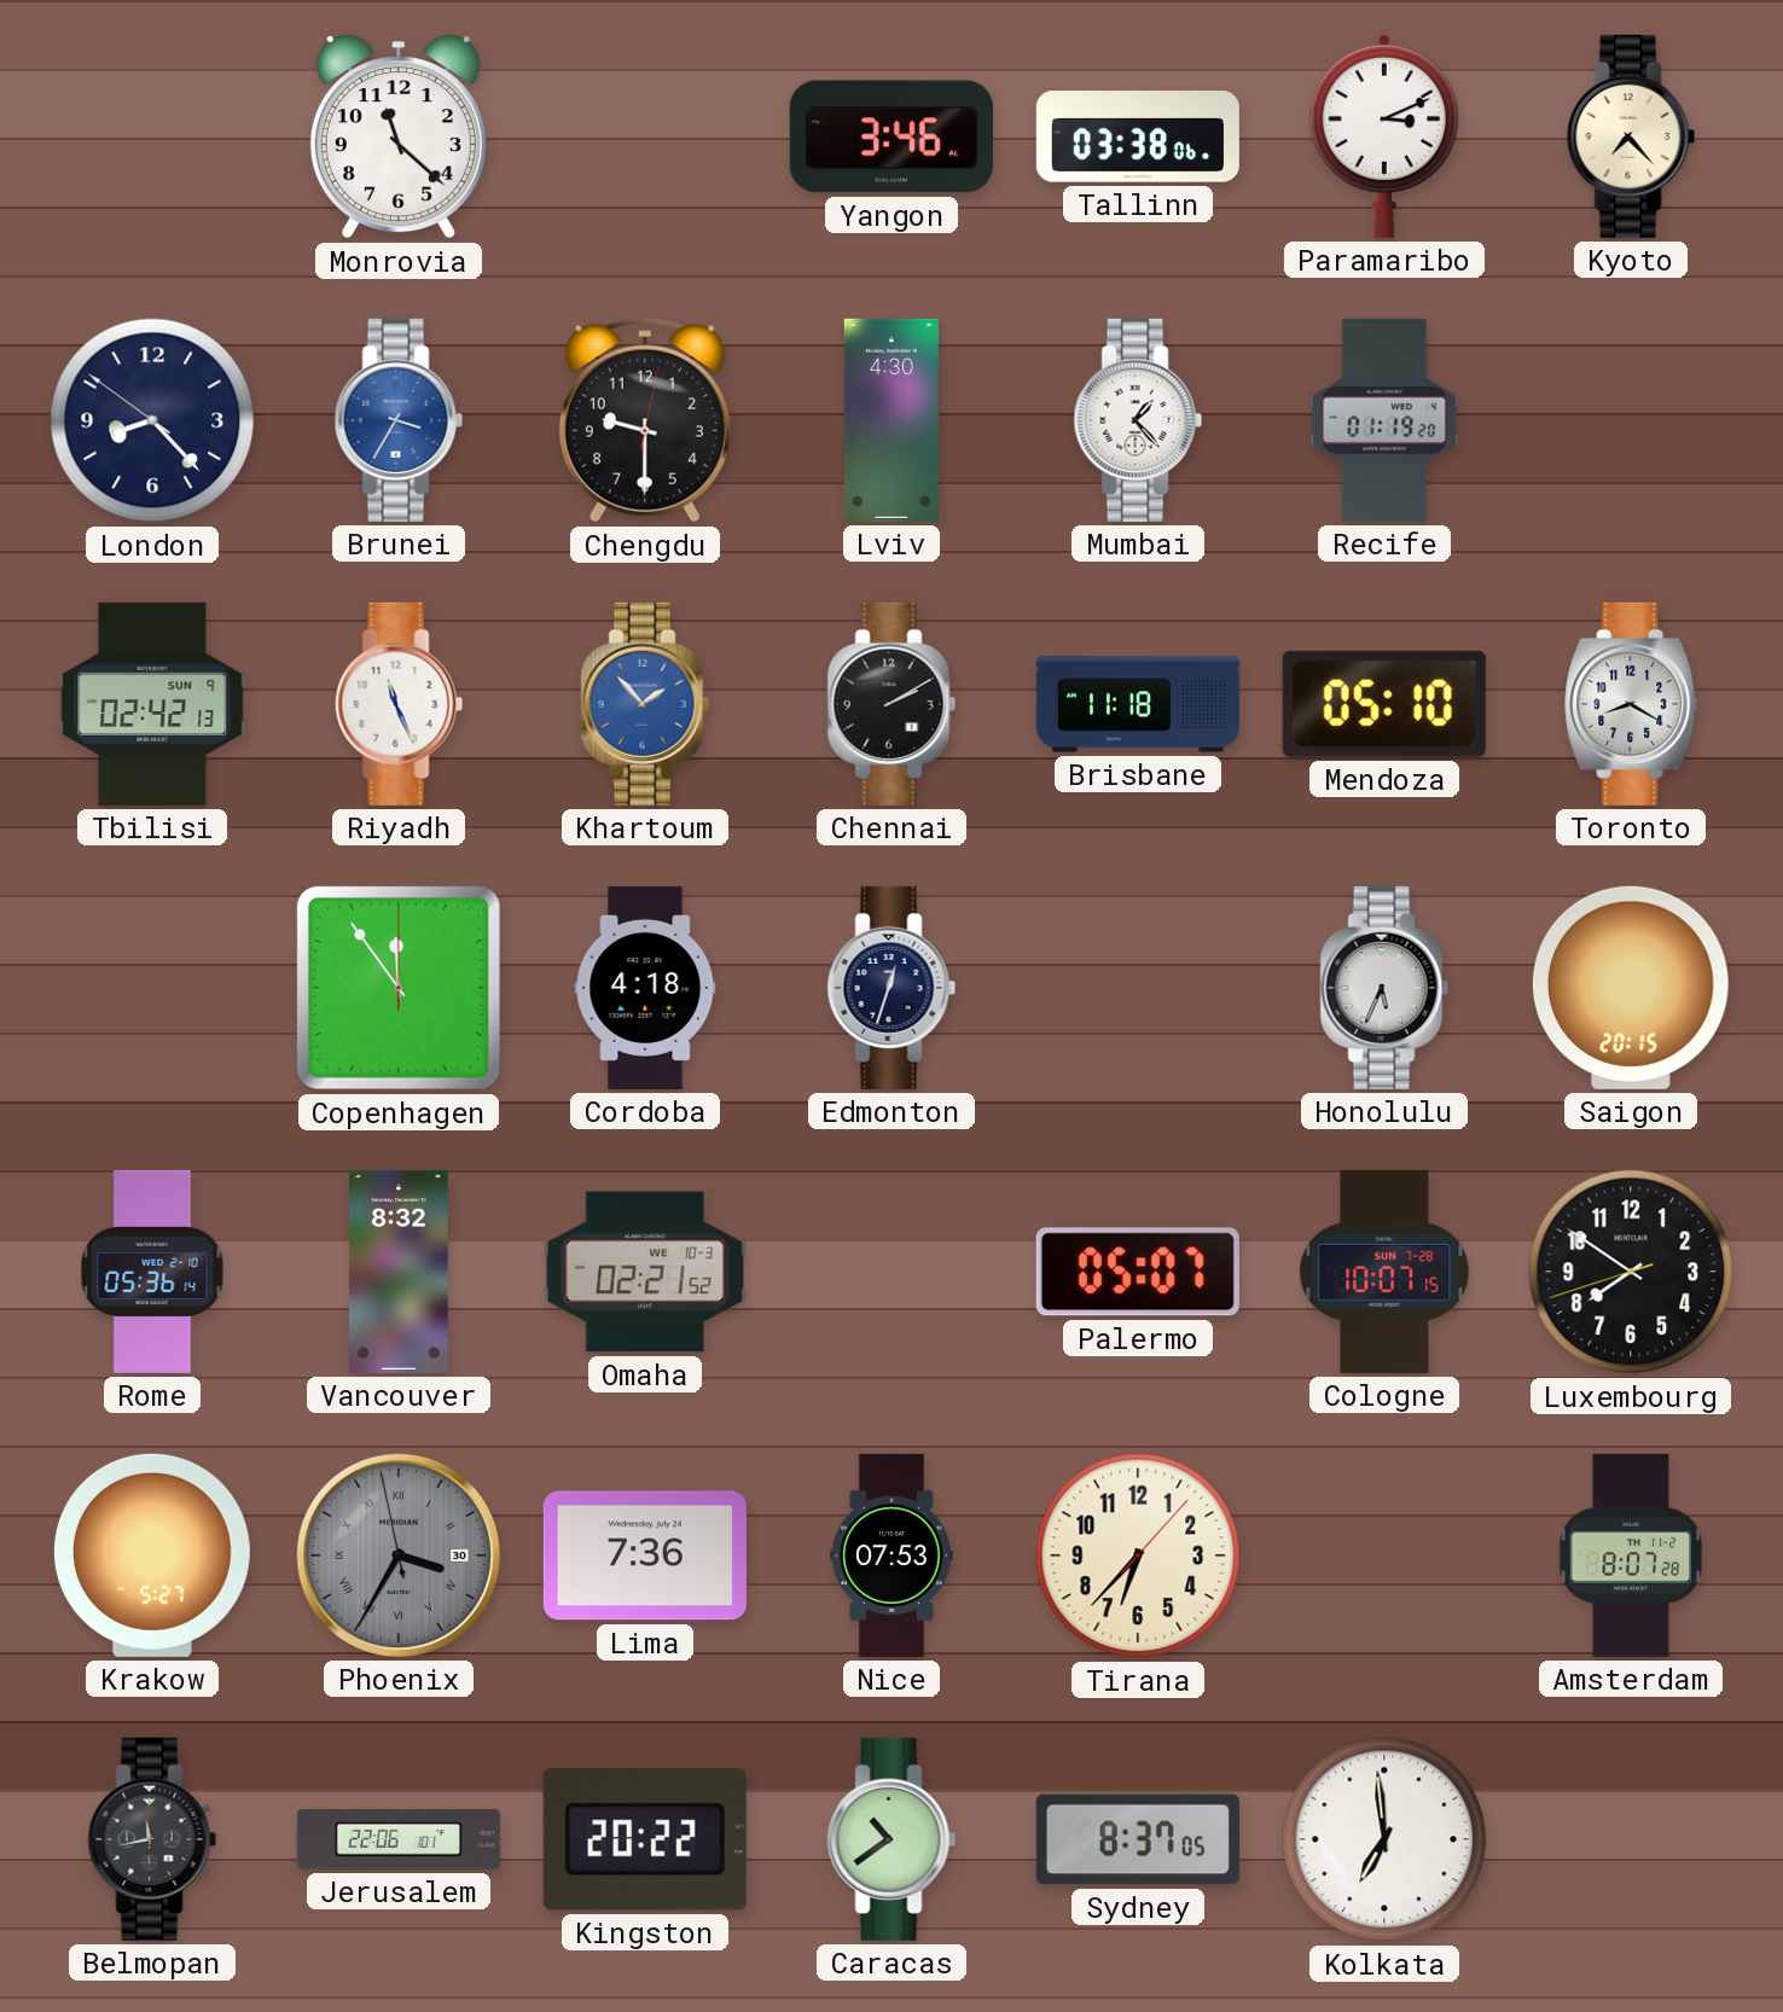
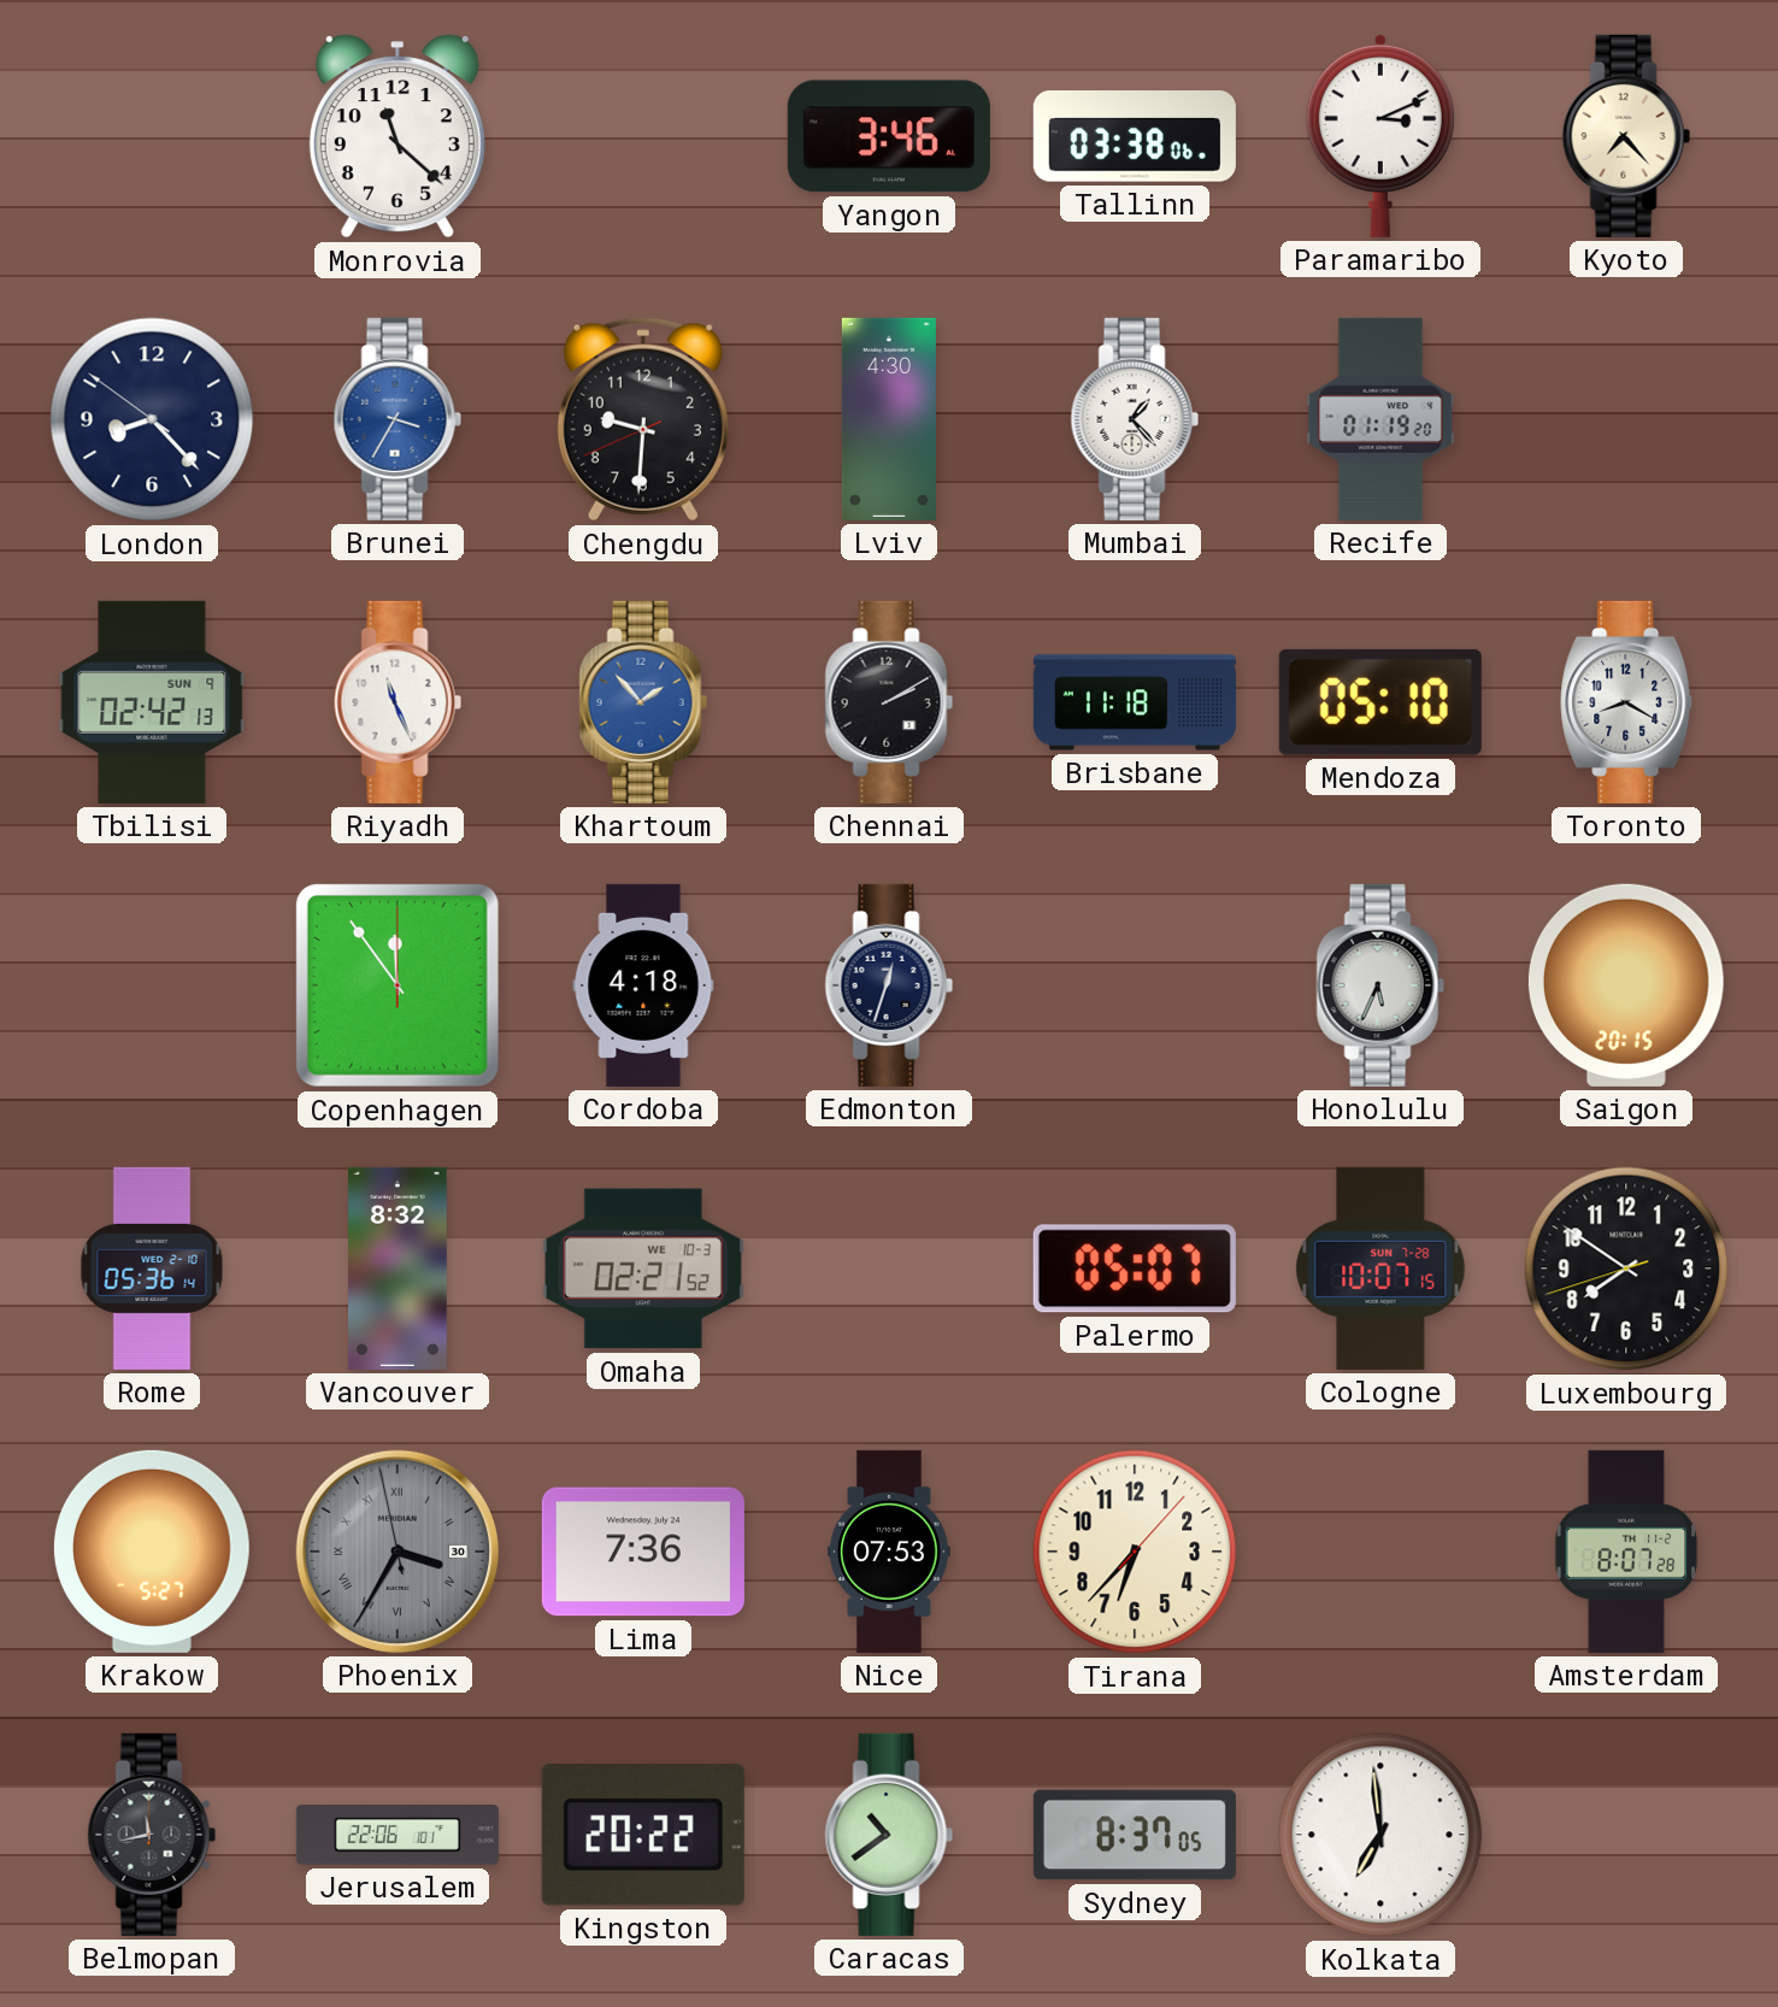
Chengdu: 9:30:02 -> 9:30:41 (643, 419)
